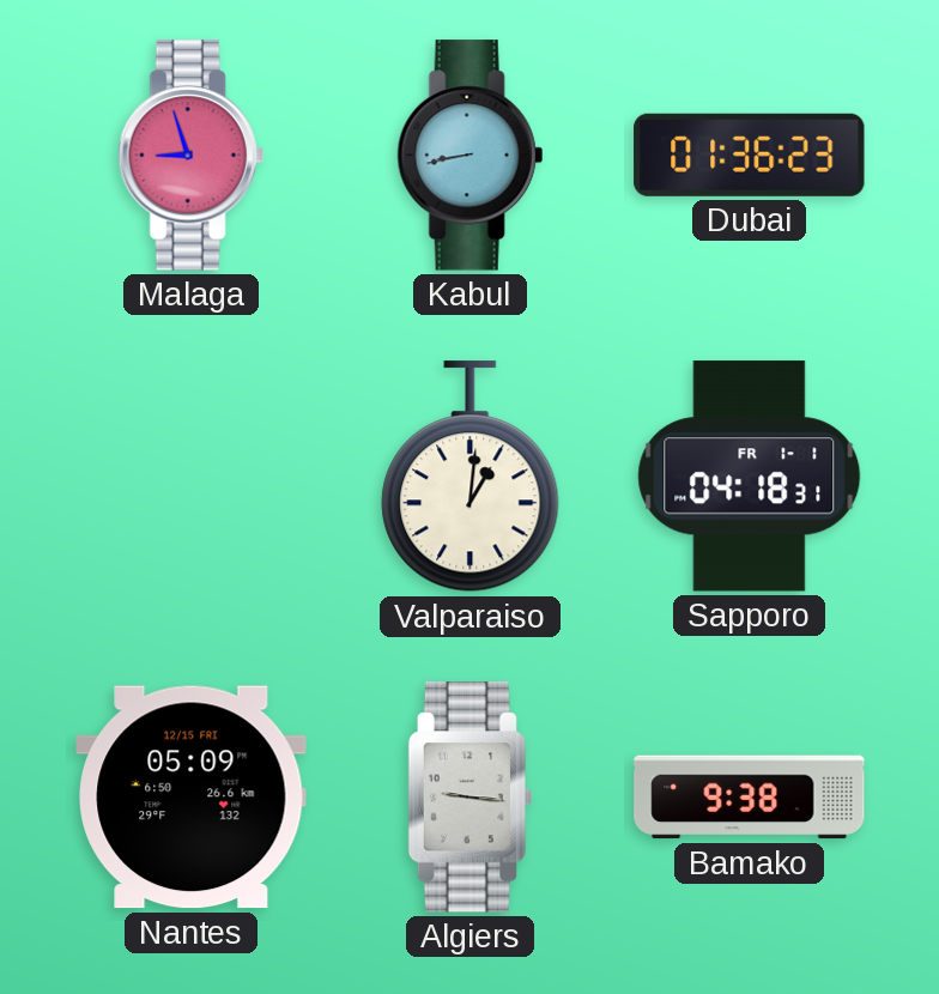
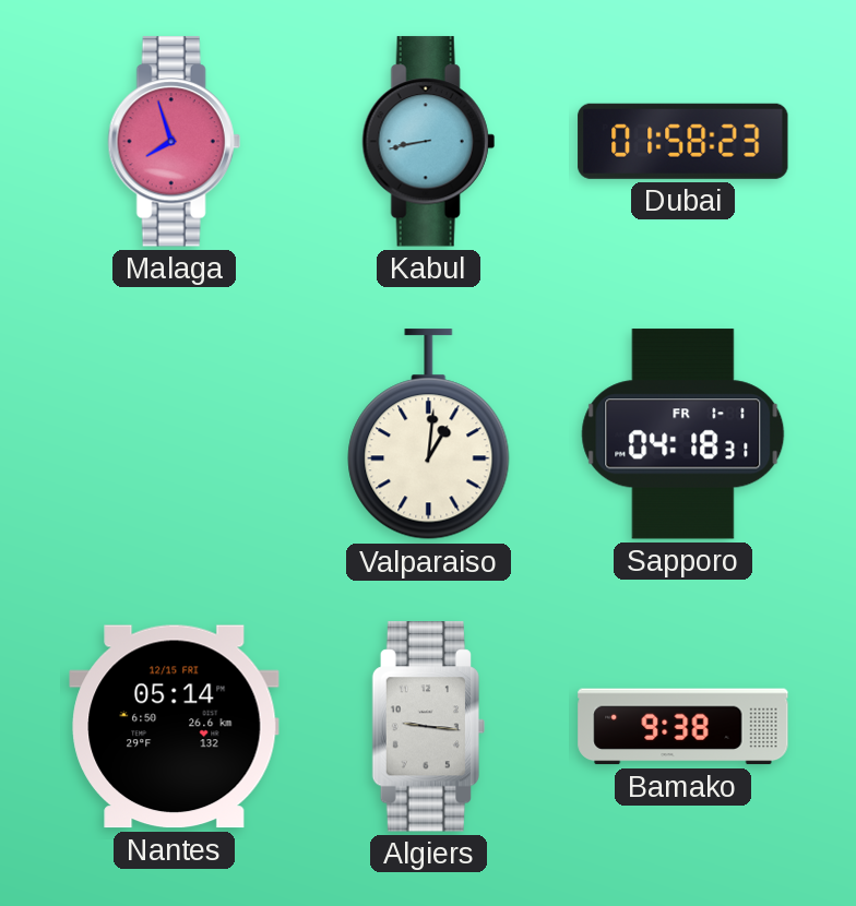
Malaga: 8:57 -> 7:57 (174, 142)
Dubai: 01:36 -> 01:58 (683, 141)
Nantes: 05:09 -> 05:14 (175, 727)
